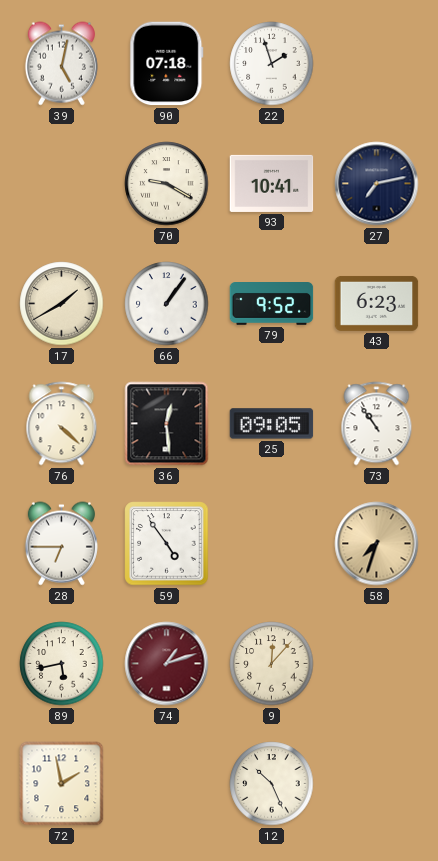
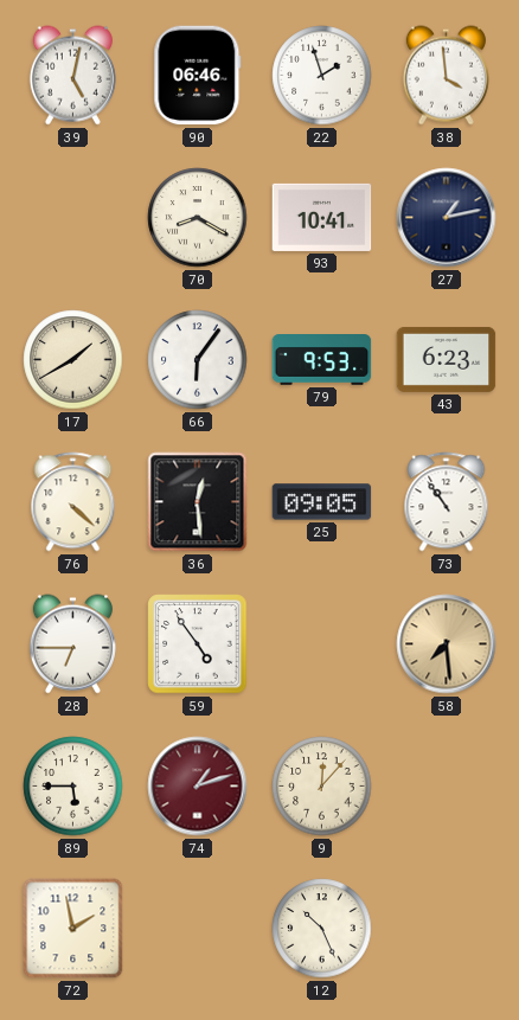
90: 07:18 -> 06:46 (198, 76)
38: none -> 3:59 (446, 76)
70: 9:20 -> 8:20 (198, 218)
27: 7:13 -> 1:13 (447, 218)
66: 1:06 -> 6:06 (198, 360)
79: 9:52 -> 9:53 (322, 360)
58: 7:33 -> 7:29 (447, 644)
89: 5:43 -> 5:45 (73, 787)
